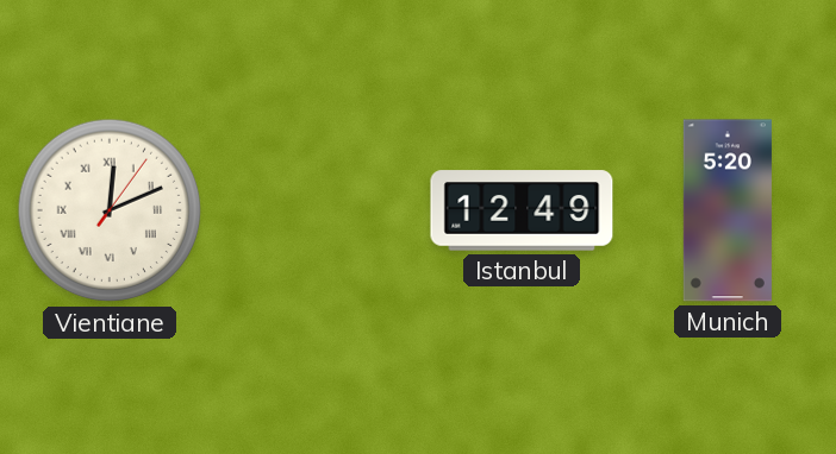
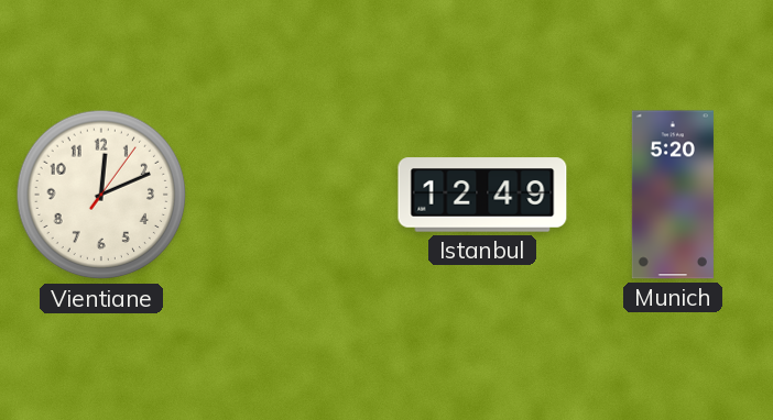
Vientiane numerals: Roman -> Arabic (101, 195)
